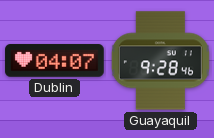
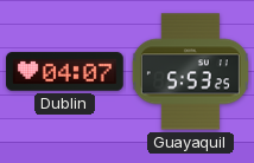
Guayaquil: 9:28 -> 5:53 (190, 72)
